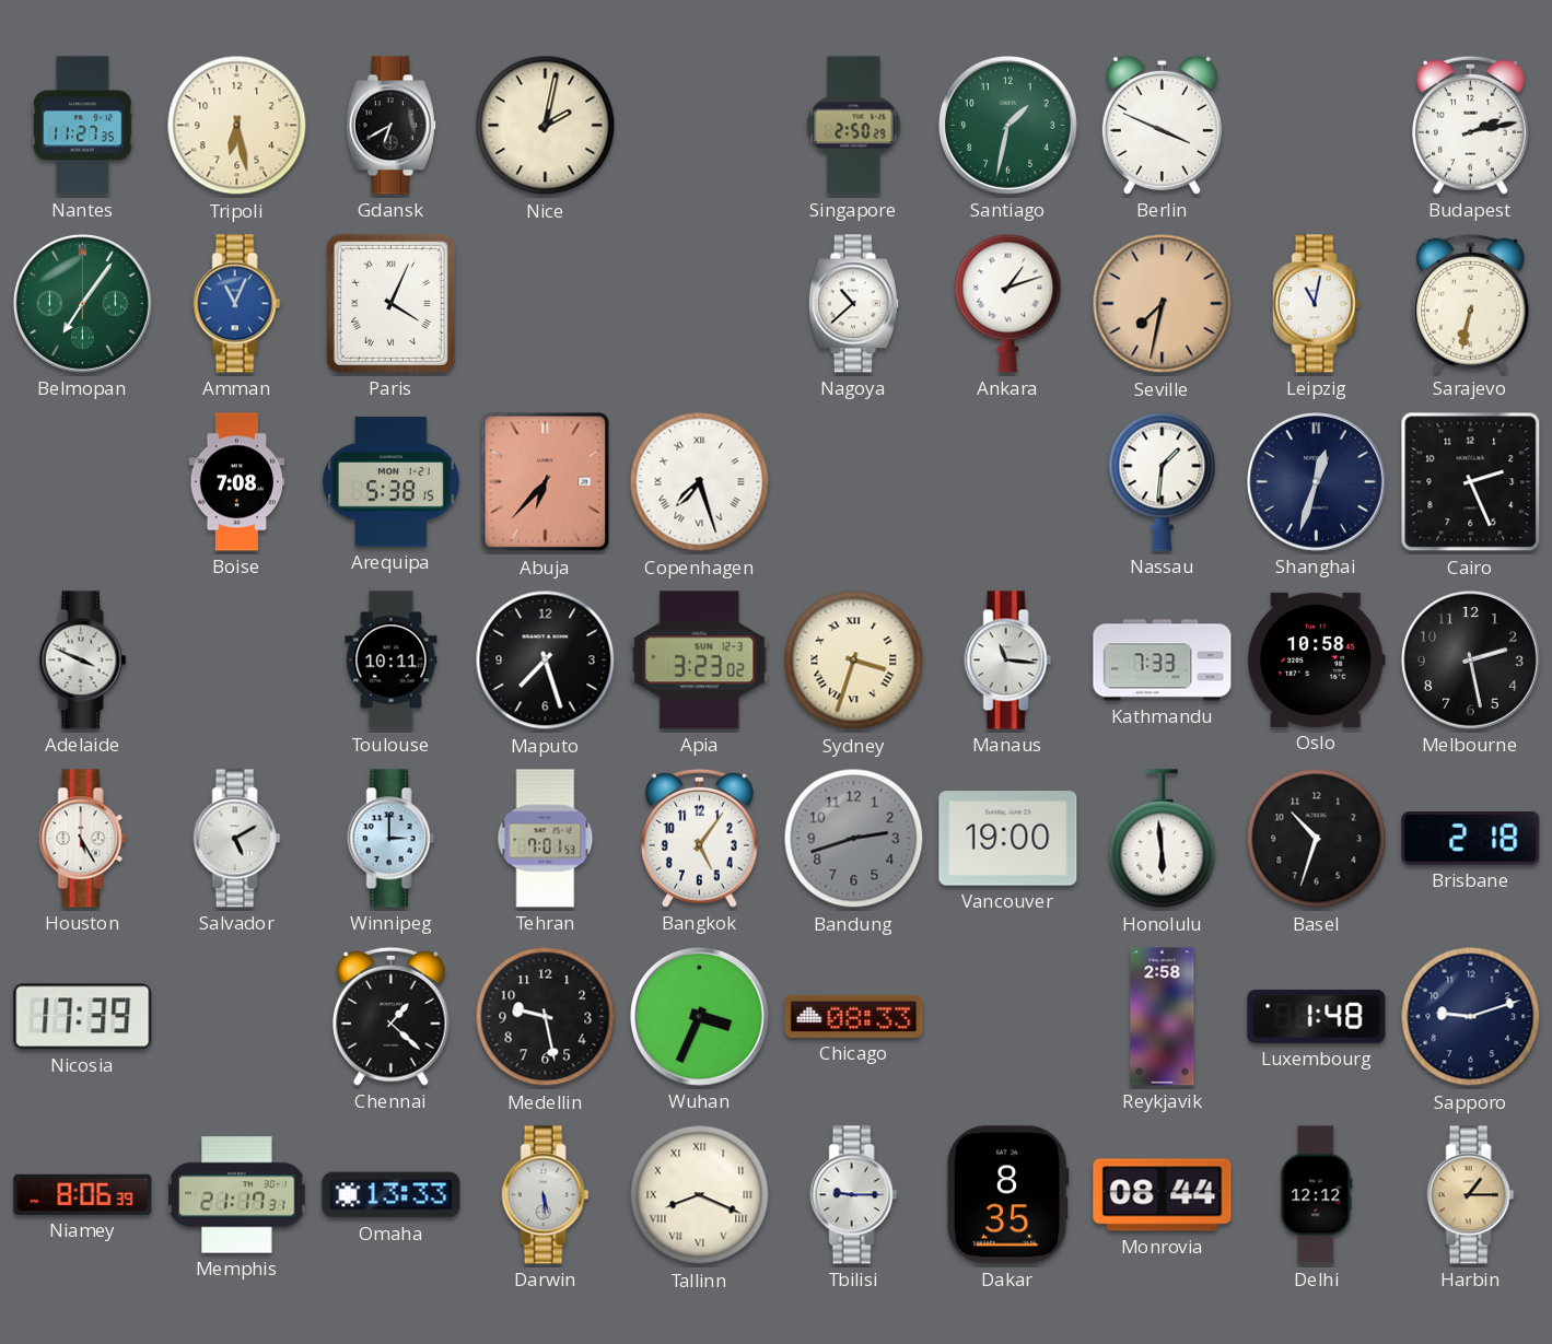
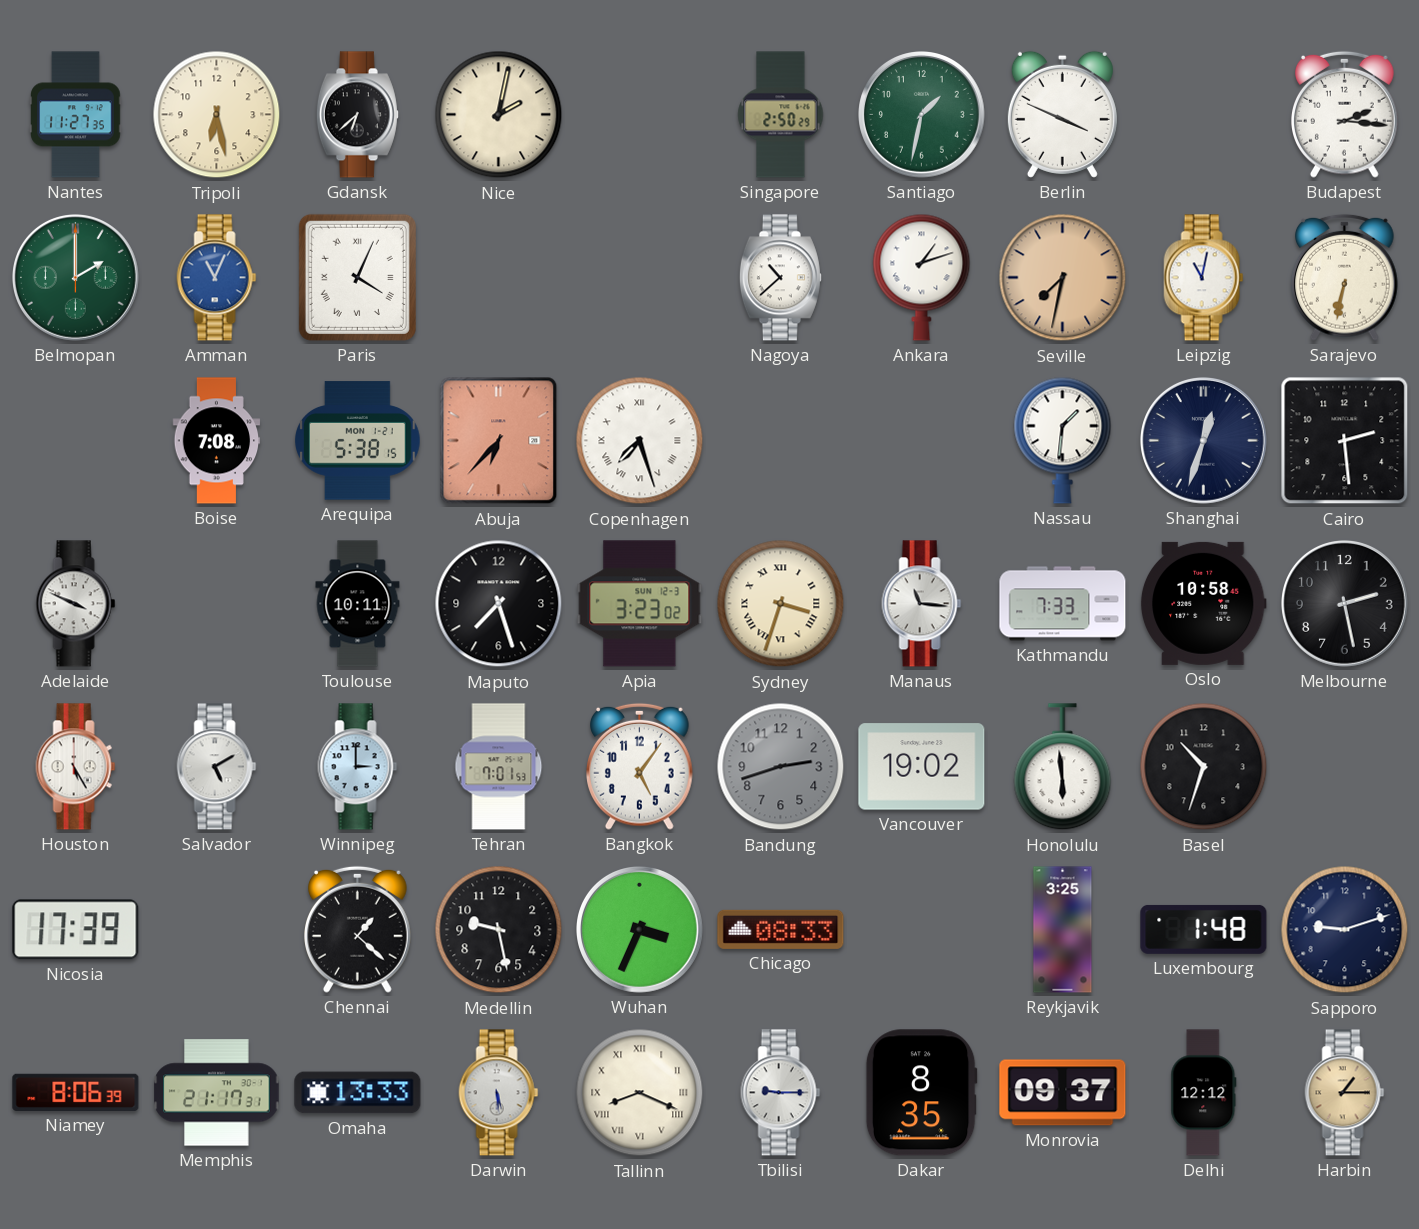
Gdansk: 6:40 -> 6:38 (357, 115)
Budapest: 2:13 -> 2:16 (1345, 114)
Belmopan: 7:06 -> 2:00 (76, 278)
Cairo: 2:26 -> 2:29 (1345, 441)
Vancouver: 19:00 -> 19:02 (922, 767)
Brisbane: 2:18 -> none (1471, 839)
Reykjavik: 2:58 -> 3:25 (1063, 930)
Monrovia: 08:44 -> 09:37 (1063, 1093)
